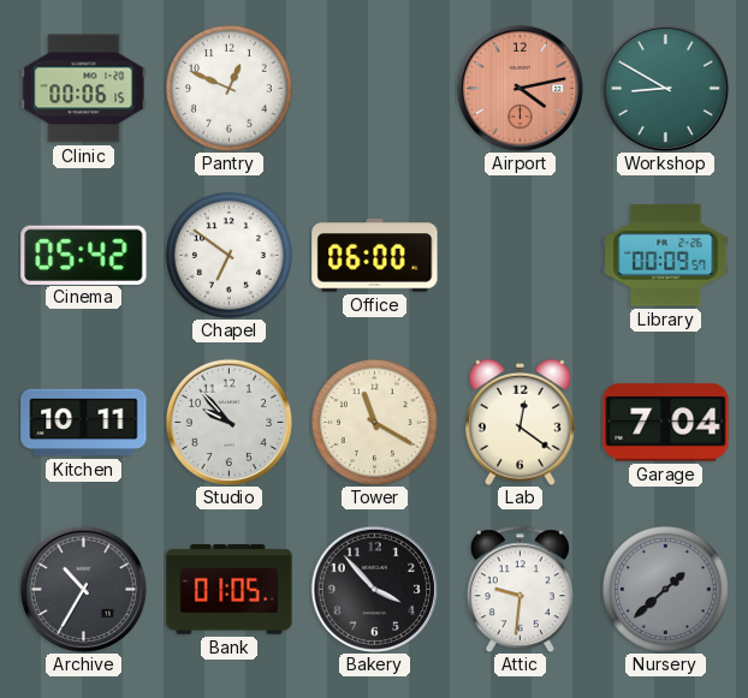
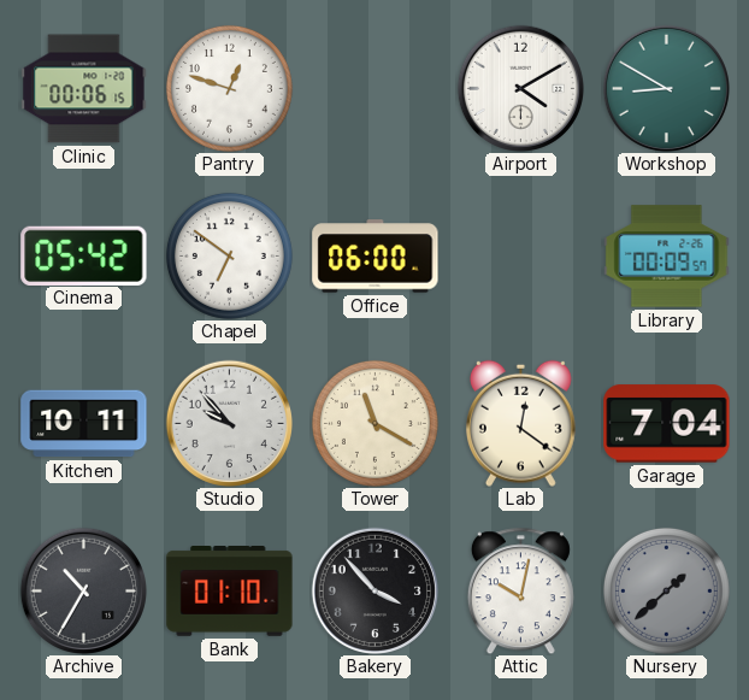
Pantry: 12:49 -> 12:48 (229, 88)
Airport: 4:13 -> 4:10 (520, 88)
Airport dial: salmon -> white (520, 88)
Bank: 01:05 -> 01:10 (230, 592)
Attic: 9:31 -> 10:02 (520, 590)
